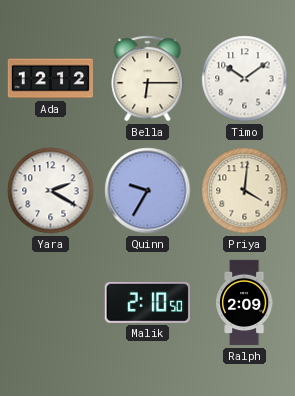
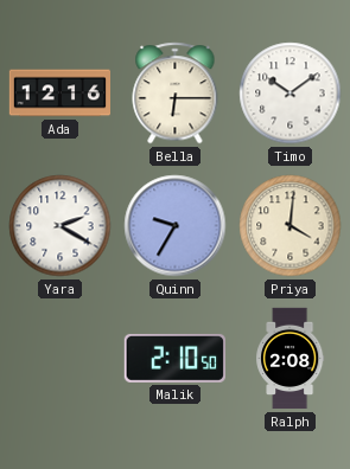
Ada: 12:12 -> 12:16 (59, 94)
Ralph: 2:09 -> 2:08 (291, 359)
